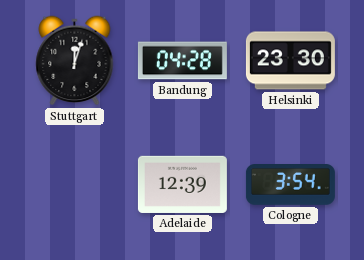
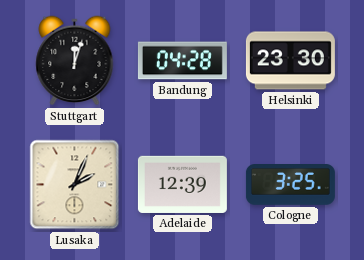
Lusaka: none -> 2:04 (75, 185)
Cologne: 3:54 -> 3:25 (290, 185)
